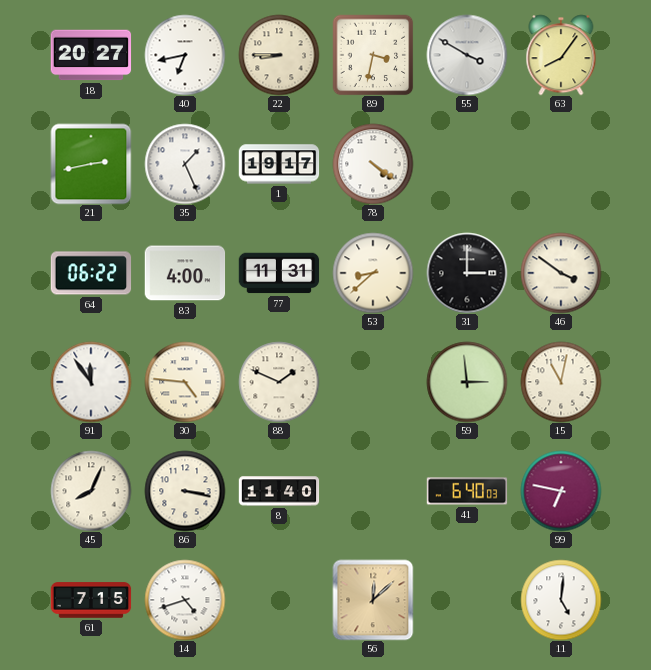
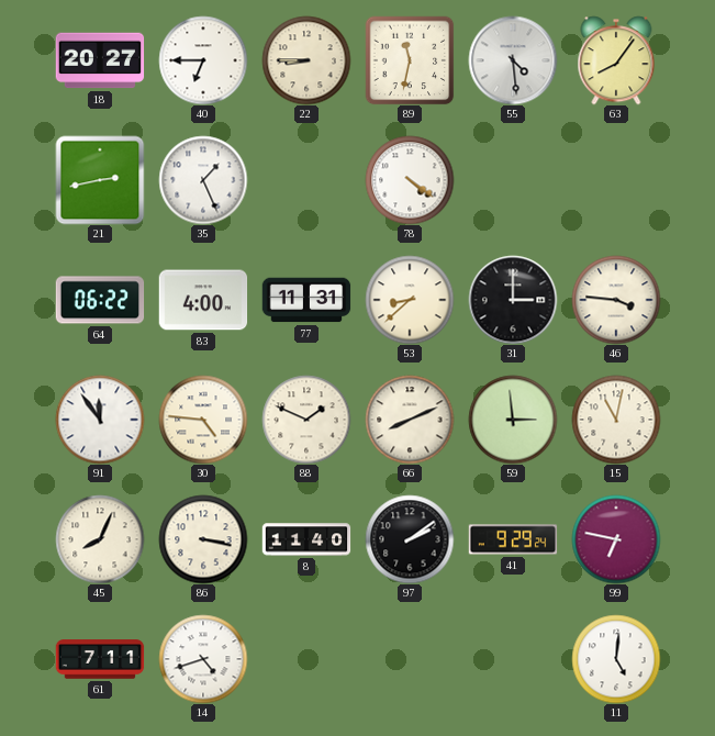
40: 6:43 -> 6:45 (203, 60)
89: 3:32 -> 11:32 (410, 60)
55: 3:50 -> 4:29 (513, 60)
1: 19:17 -> none (279, 164)
46: 3:51 -> 3:46 (616, 300)
66: none -> 8:11 (410, 420)
97: none -> 2:09 (410, 539)
41: 6:40 -> 9:29 (513, 539)
61: 7:15 -> 7:11 (100, 659)
56: 12:08 -> none (373, 600)
